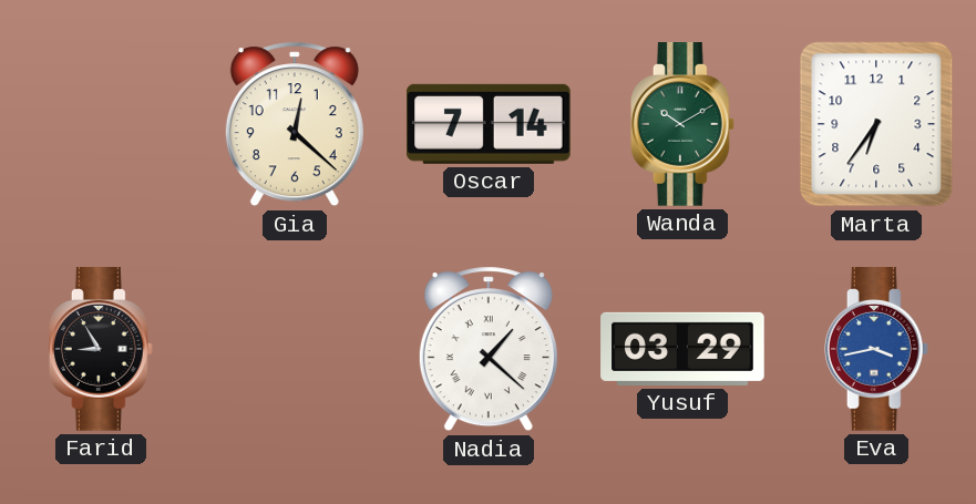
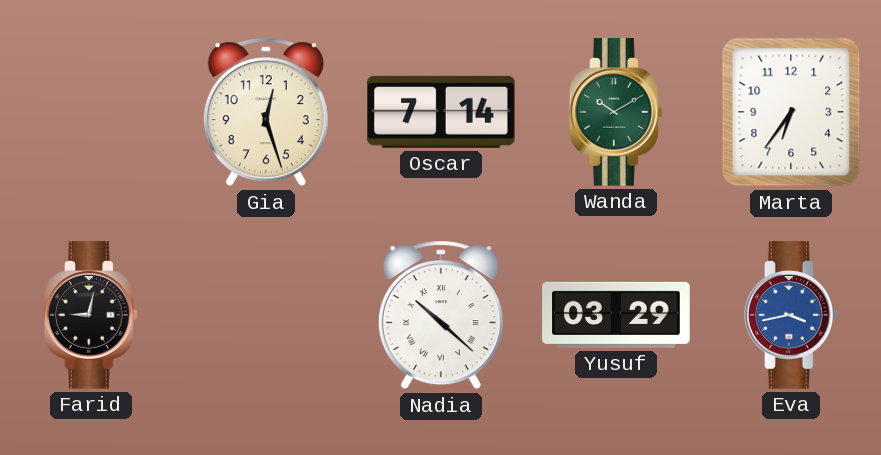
Gia: 12:22 -> 12:27 (266, 112)
Farid: 8:55 -> 9:02 (91, 315)
Nadia: 1:22 -> 10:22 (441, 315)
